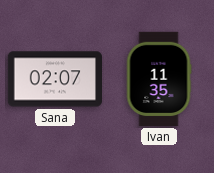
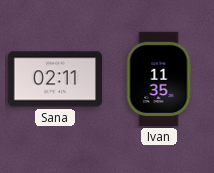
Sana: 02:07 -> 02:11 (54, 79)
